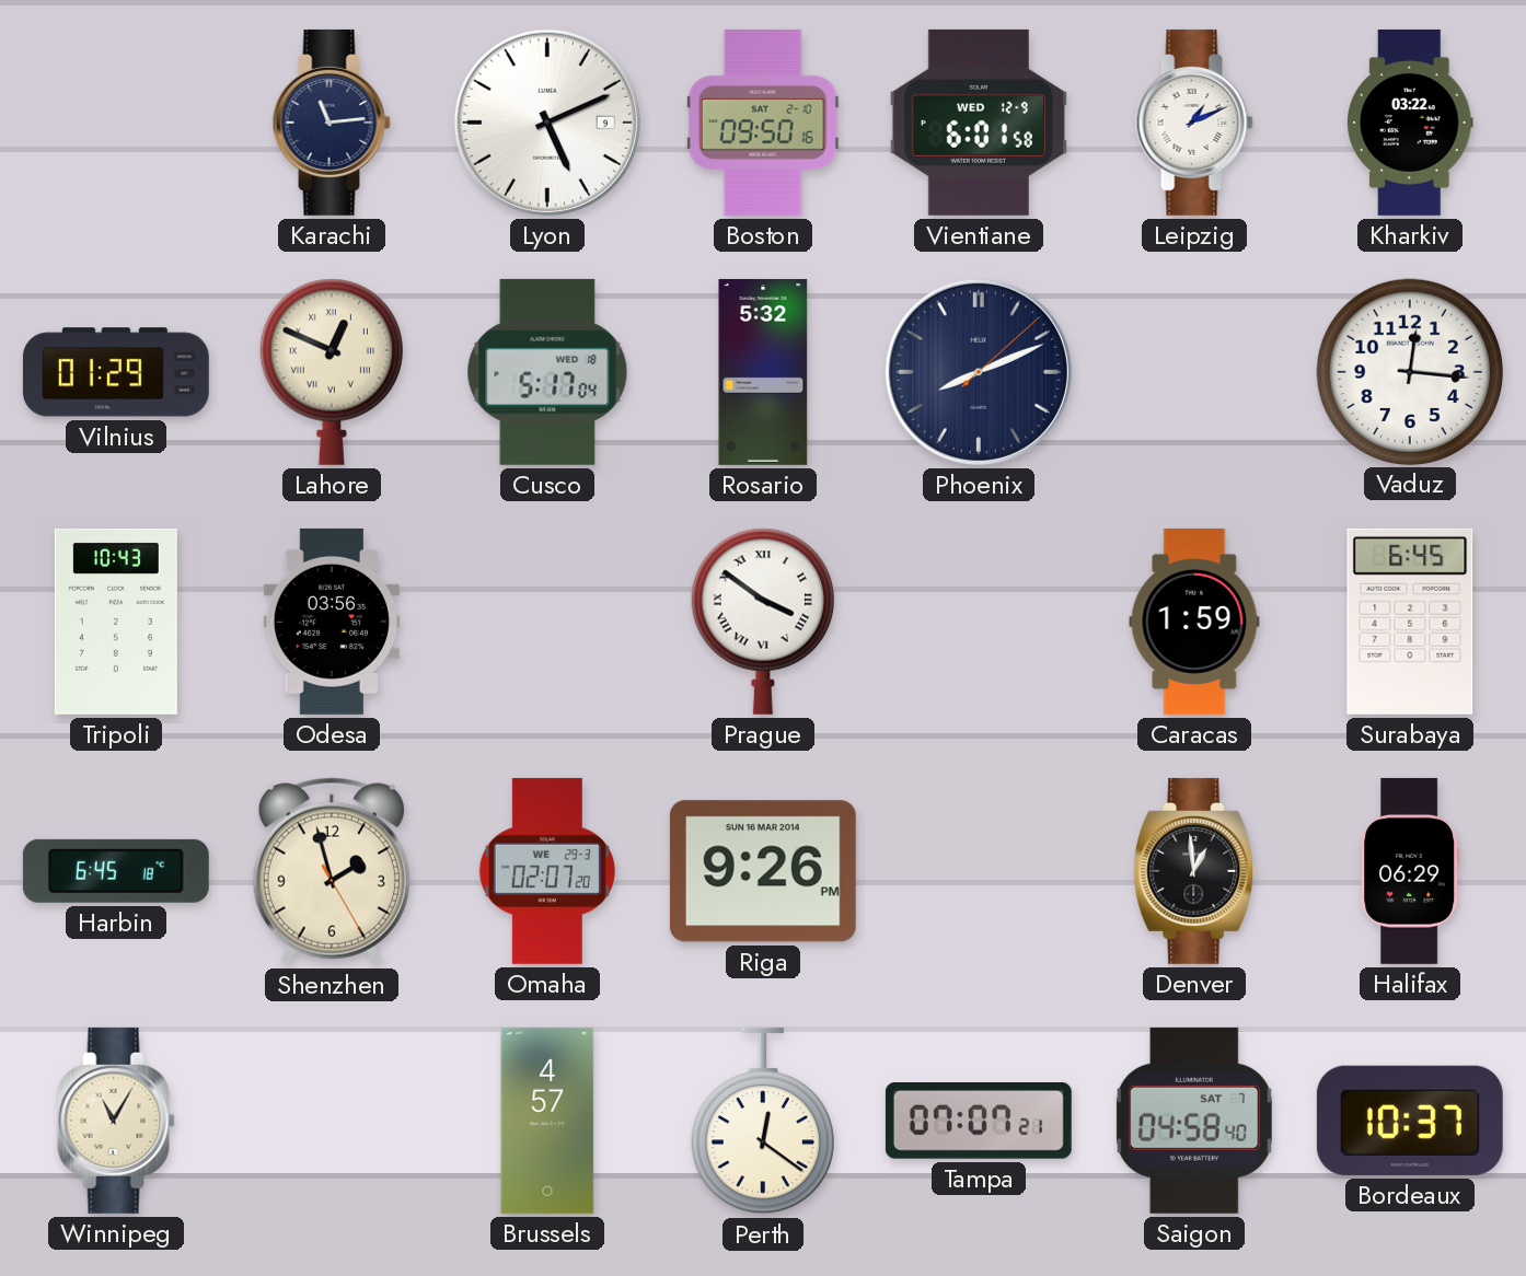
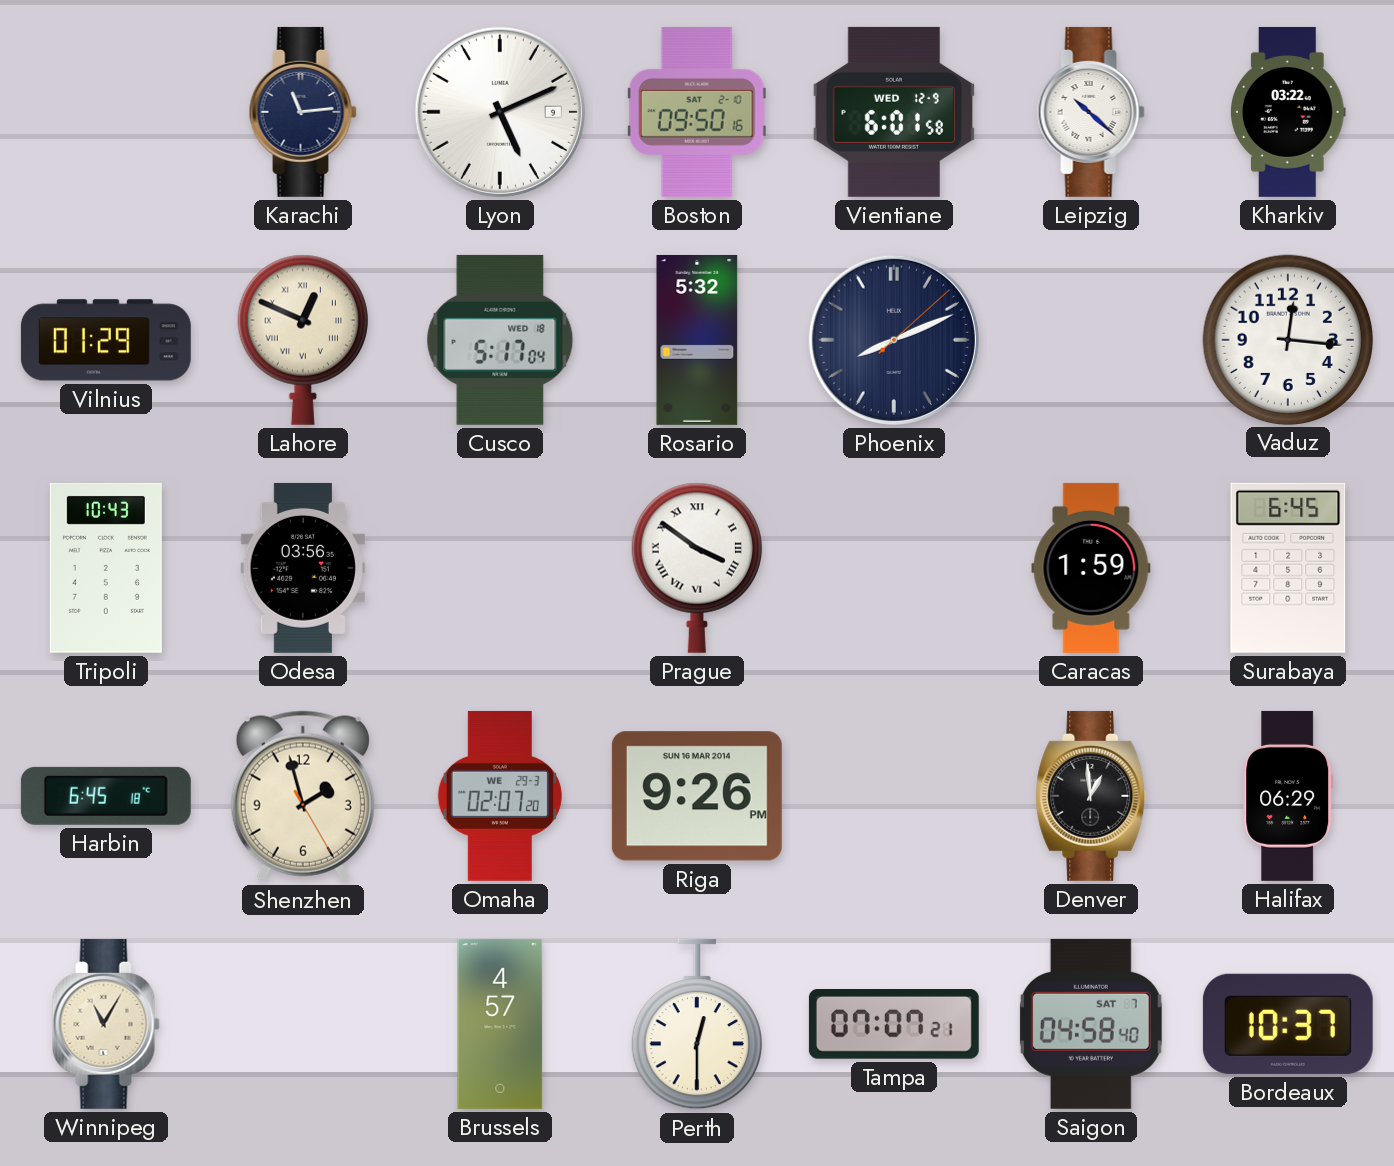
Leipzig: 1:11 -> 10:22 (1091, 112)
Perth: 12:21 -> 12:30 (697, 1024)
